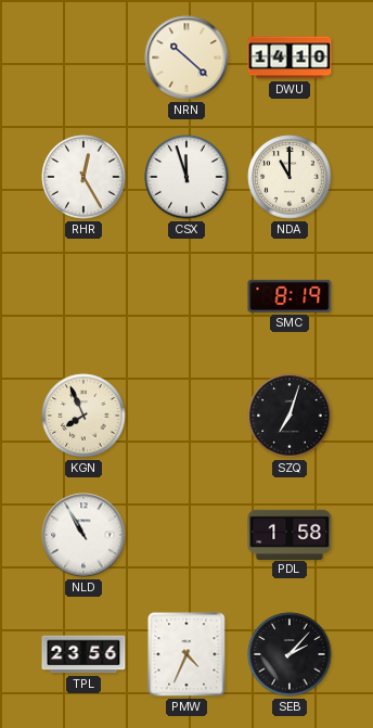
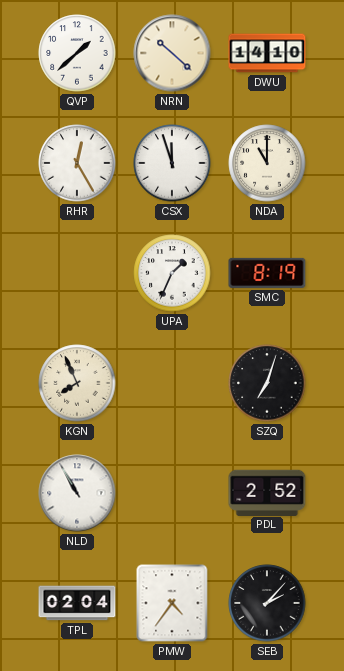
QVP: none -> 1:38 (77, 53)
UPA: none -> 1:34 (172, 273)
PDL: 1:58 -> 2:52 (267, 492)
TPL: 23:56 -> 02:04 (77, 603)
PMW: 4:34 -> 4:36 (172, 603)
